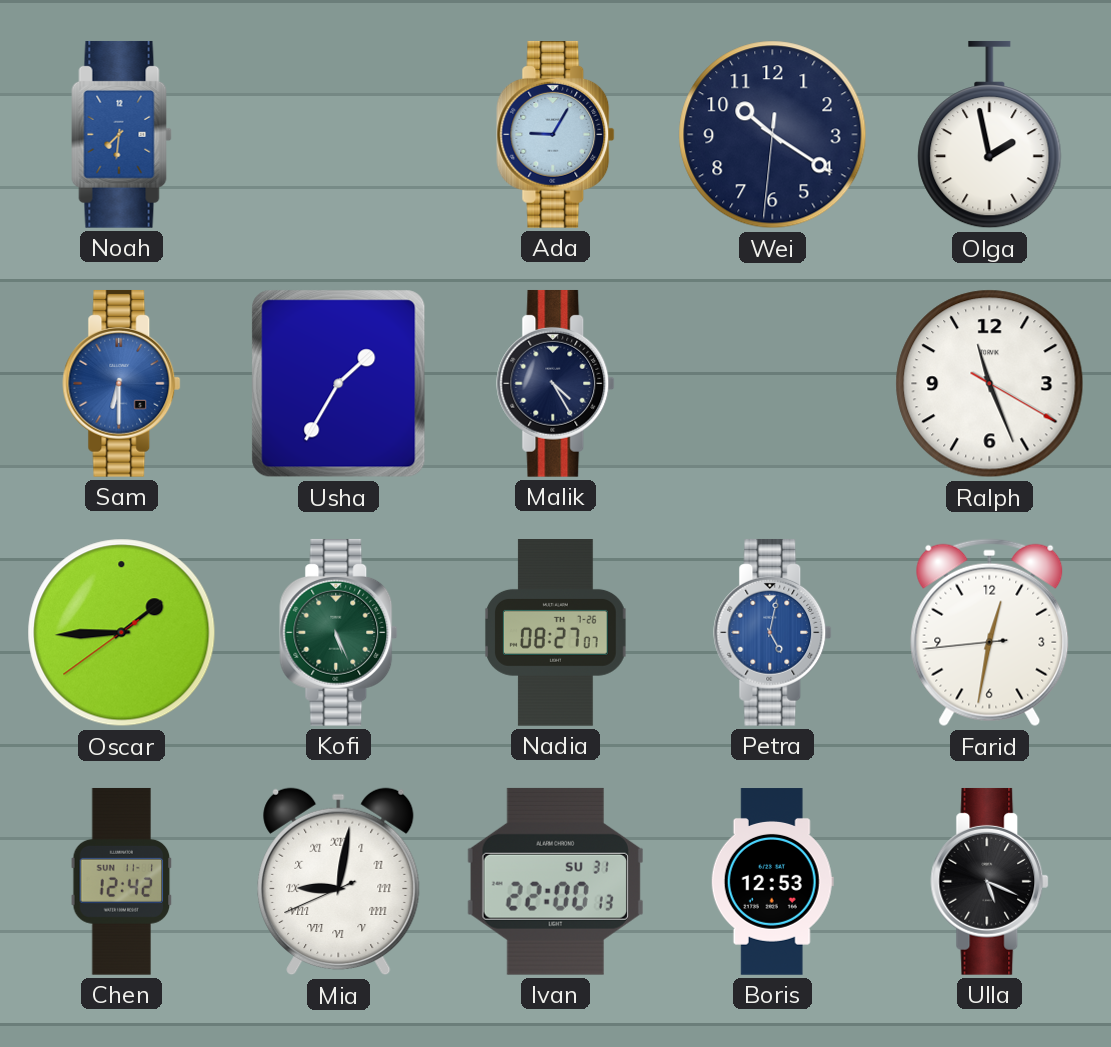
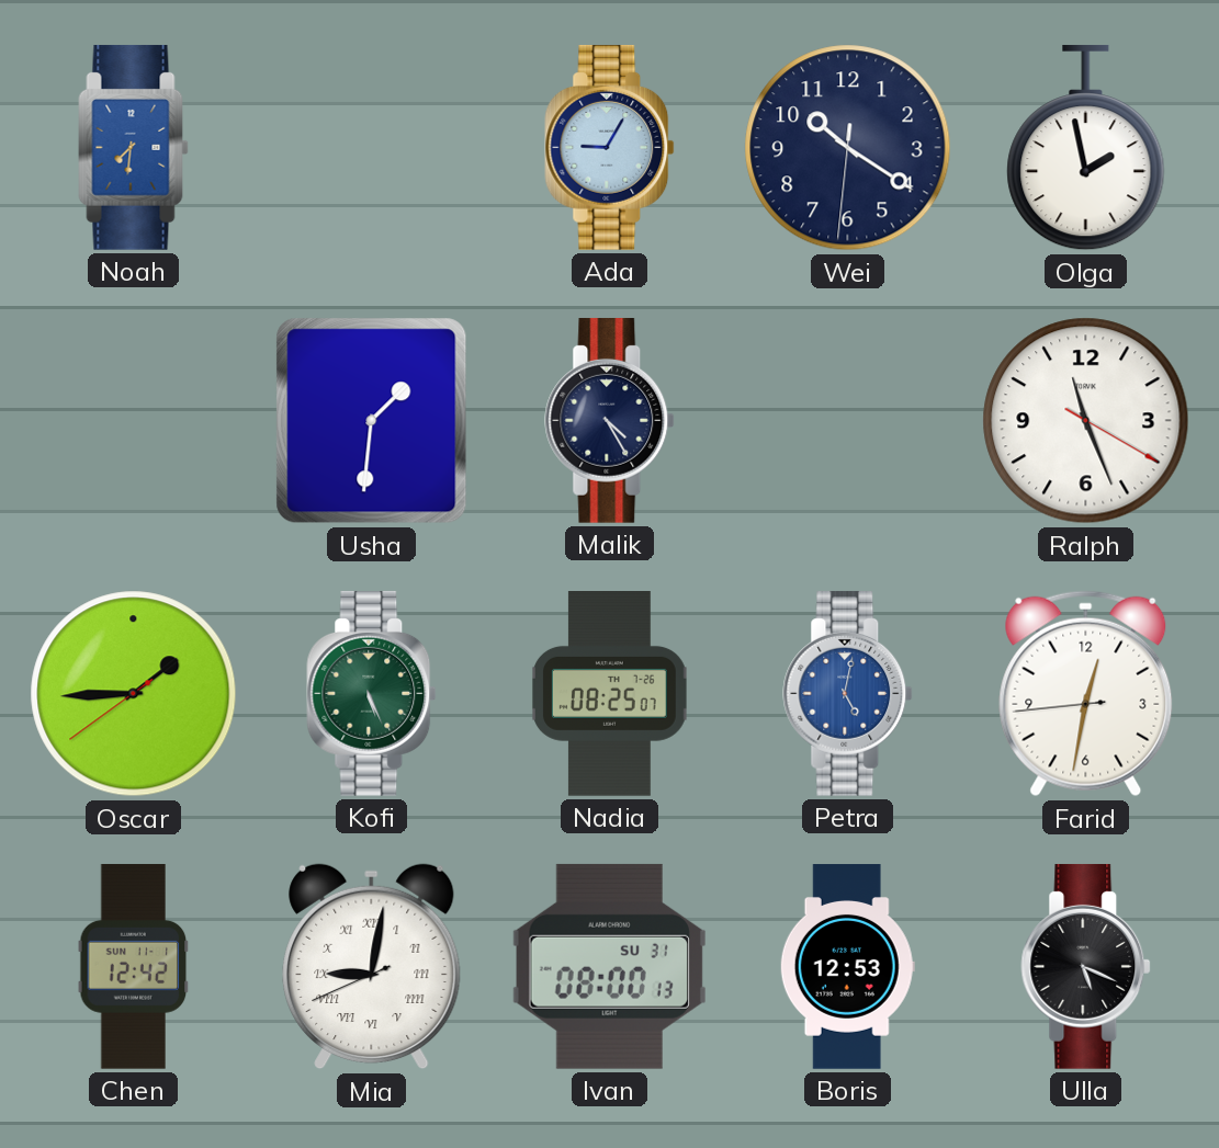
Sam: 6:30 -> none (122, 383)
Usha: 1:35 -> 1:31 (372, 421)
Nadia: 08:27 -> 08:25 (610, 694)
Ivan: 22:00 -> 08:00 (609, 966)
